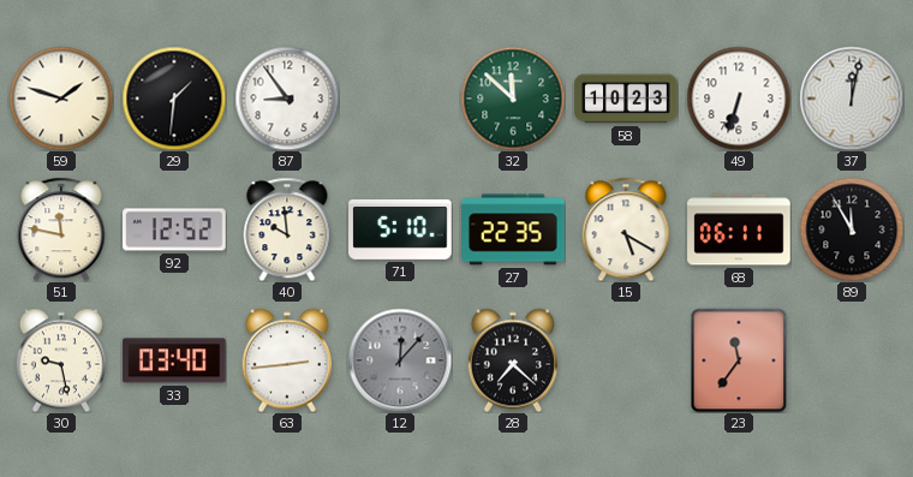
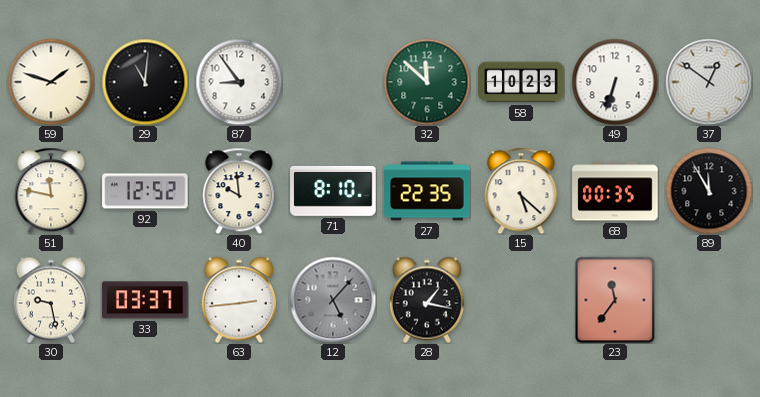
29: 1:31 -> 11:01 (145, 82)
37: 12:02 -> 12:51 (709, 82)
71: 5:10 -> 8:10 (333, 191)
15: 5:20 -> 5:22 (521, 191)
68: 06:11 -> 00:35 (615, 191)
33: 03:40 -> 03:37 (145, 300)
12: 12:07 -> 5:07 (333, 300)
28: 7:22 -> 1:17 (427, 300)
